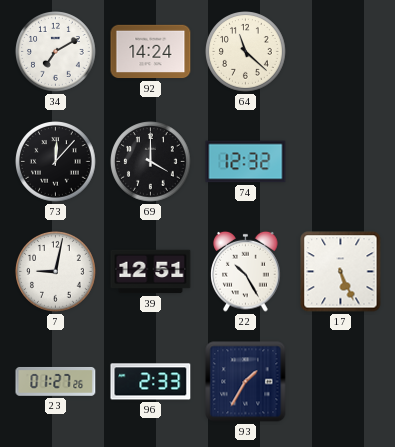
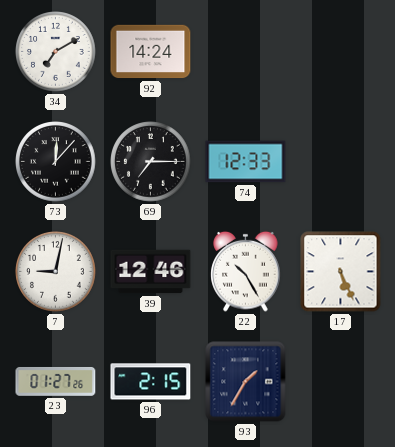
64: 11:22 -> none (246, 52)
69: 4:00 -> 7:15 (151, 162)
74: 12:32 -> 12:33 (246, 162)
39: 12:51 -> 12:46 (151, 272)
96: 2:33 -> 2:15 (151, 382)
